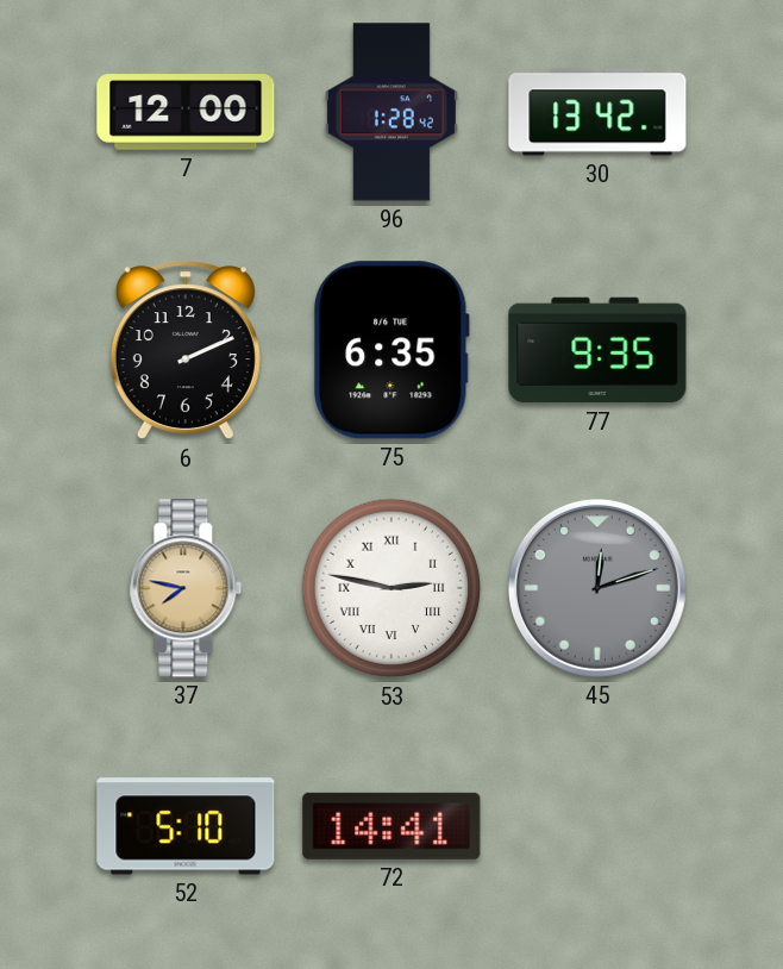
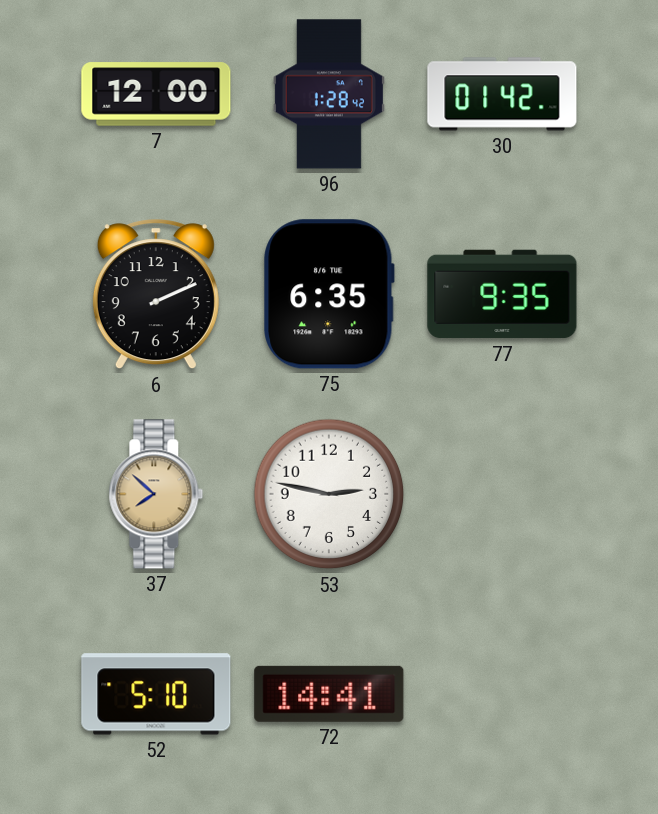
30: 13:42 -> 01:42 (502, 94)
37: 7:47 -> 7:52 (156, 494)
53 numerals: Roman -> Arabic (329, 494)
45: 12:12 -> none (597, 588)
